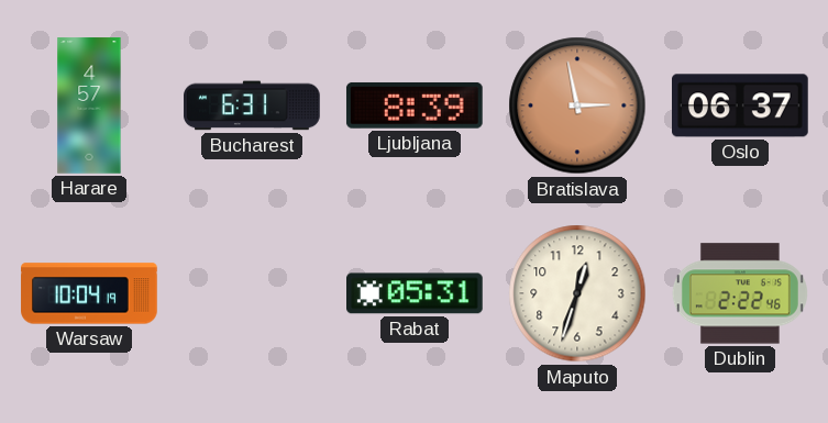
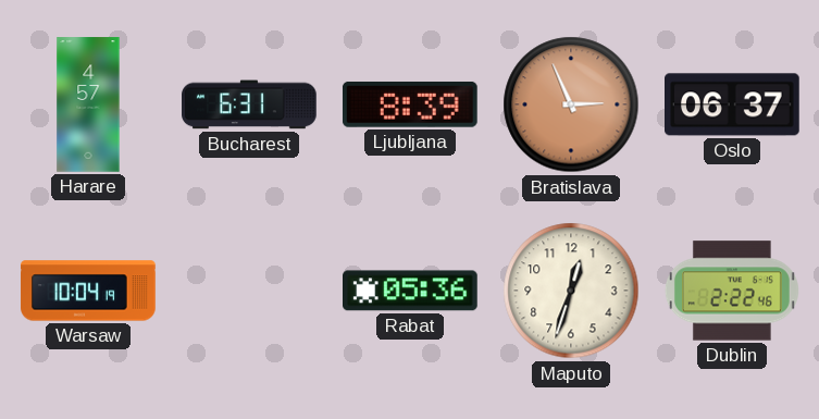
Bratislava: 2:58 -> 2:56 (571, 104)
Rabat: 05:31 -> 05:36 (411, 291)
